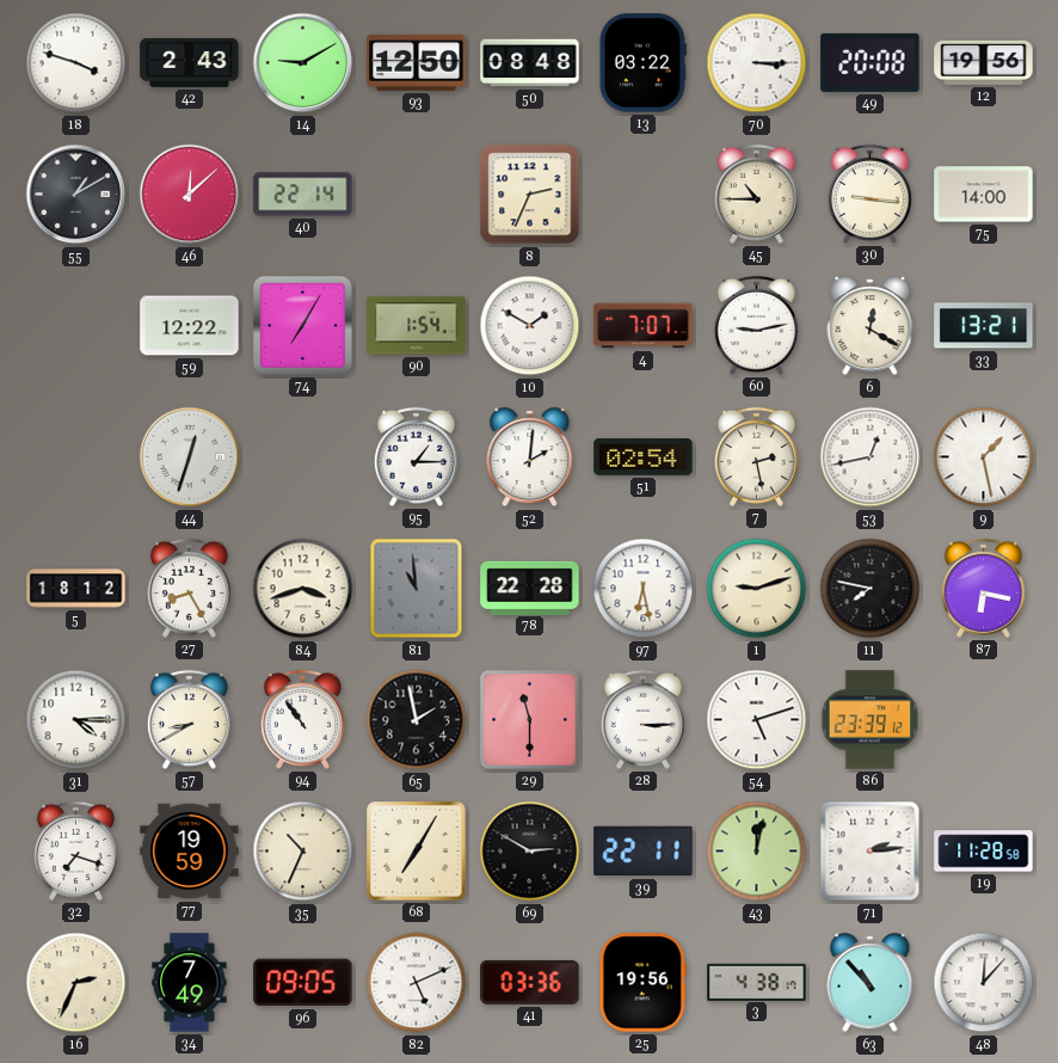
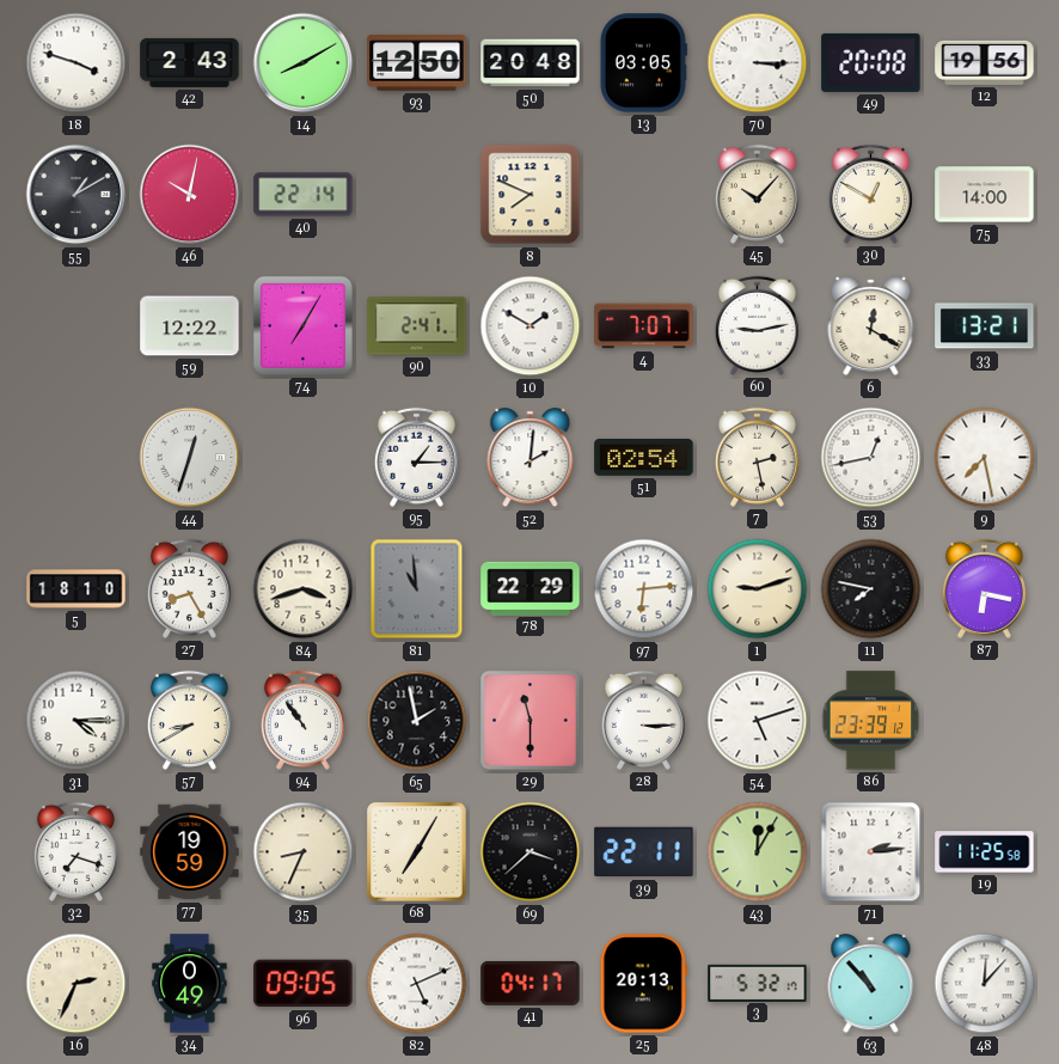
14: 9:10 -> 8:10 (304, 63)
50: 08:48 -> 20:48 (531, 63)
13: 03:22 -> 03:05 (643, 63)
46: 12:08 -> 10:02 (190, 195)
8: 2:34 -> 7:49 (531, 195)
45: 10:45 -> 10:07 (757, 194)
30: 9:16 -> 12:50 (870, 194)
90: 1:54 -> 2:41 (417, 326)
9: 1:28 -> 7:28 (985, 458)
5: 18:12 -> 18:10 (76, 589)
78: 22:28 -> 22:29 (531, 588)
97: 6:28 -> 6:14 (644, 589)
35: 10:34 -> 8:34 (304, 852)
69: 2:50 -> 3:38 (531, 852)
43: 12:02 -> 12:05 (758, 852)
19: 11:28 -> 11:25 (985, 852)
34: 7:49 -> 0:49 (190, 984)
41: 03:36 -> 04:17 (531, 983)
25: 19:56 -> 20:13 (643, 984)
3: 4:38 -> 5:32 (758, 983)
